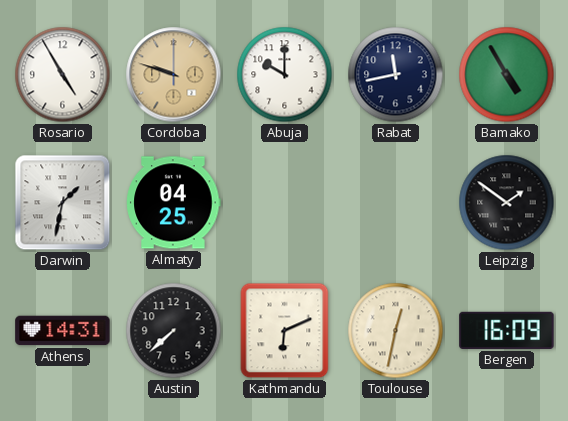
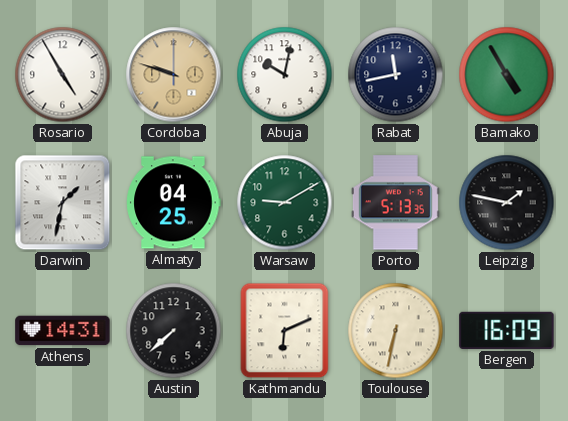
Abuja: 10:00 -> 10:02 (285, 75)
Warsaw: none -> 9:10 (285, 203)
Porto: none -> 5:13 (395, 203)
Leipzig: 1:51 -> 1:47 (507, 203)
Toulouse: 12:32 -> 6:32 (396, 331)
